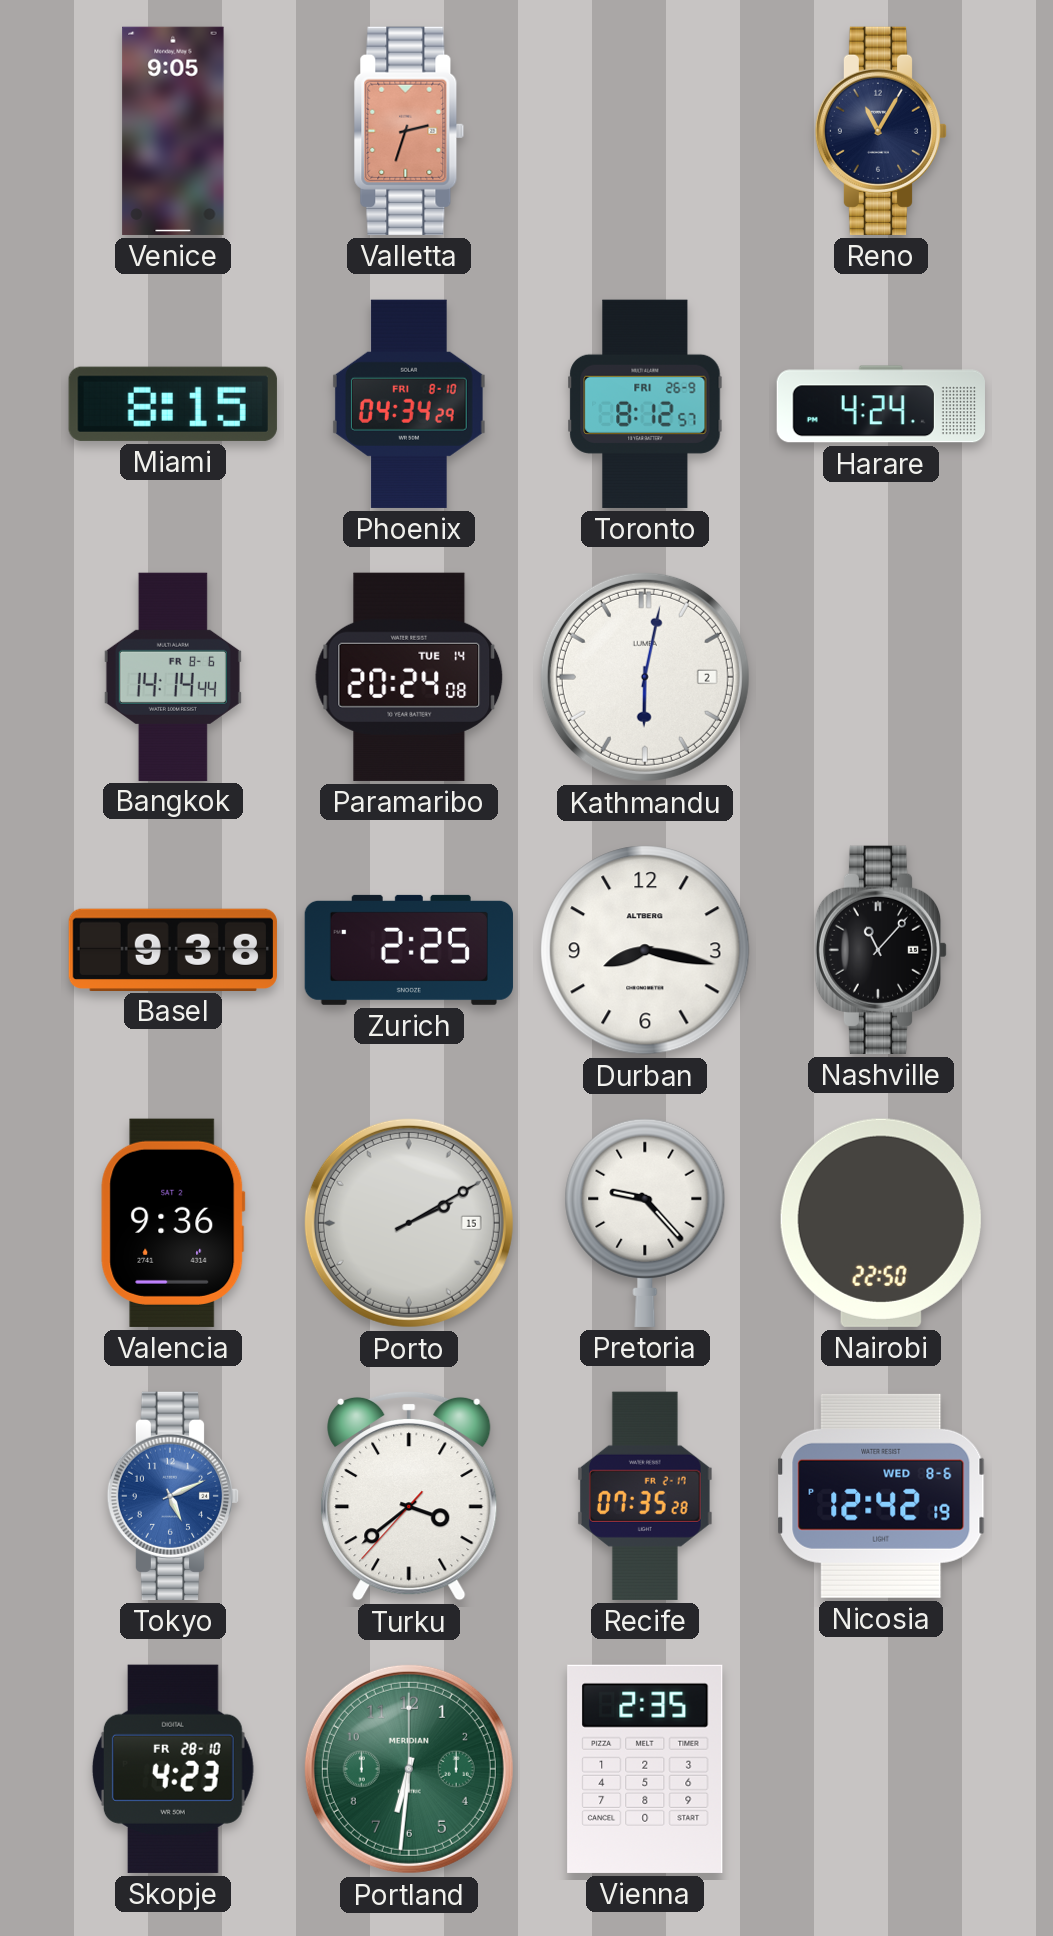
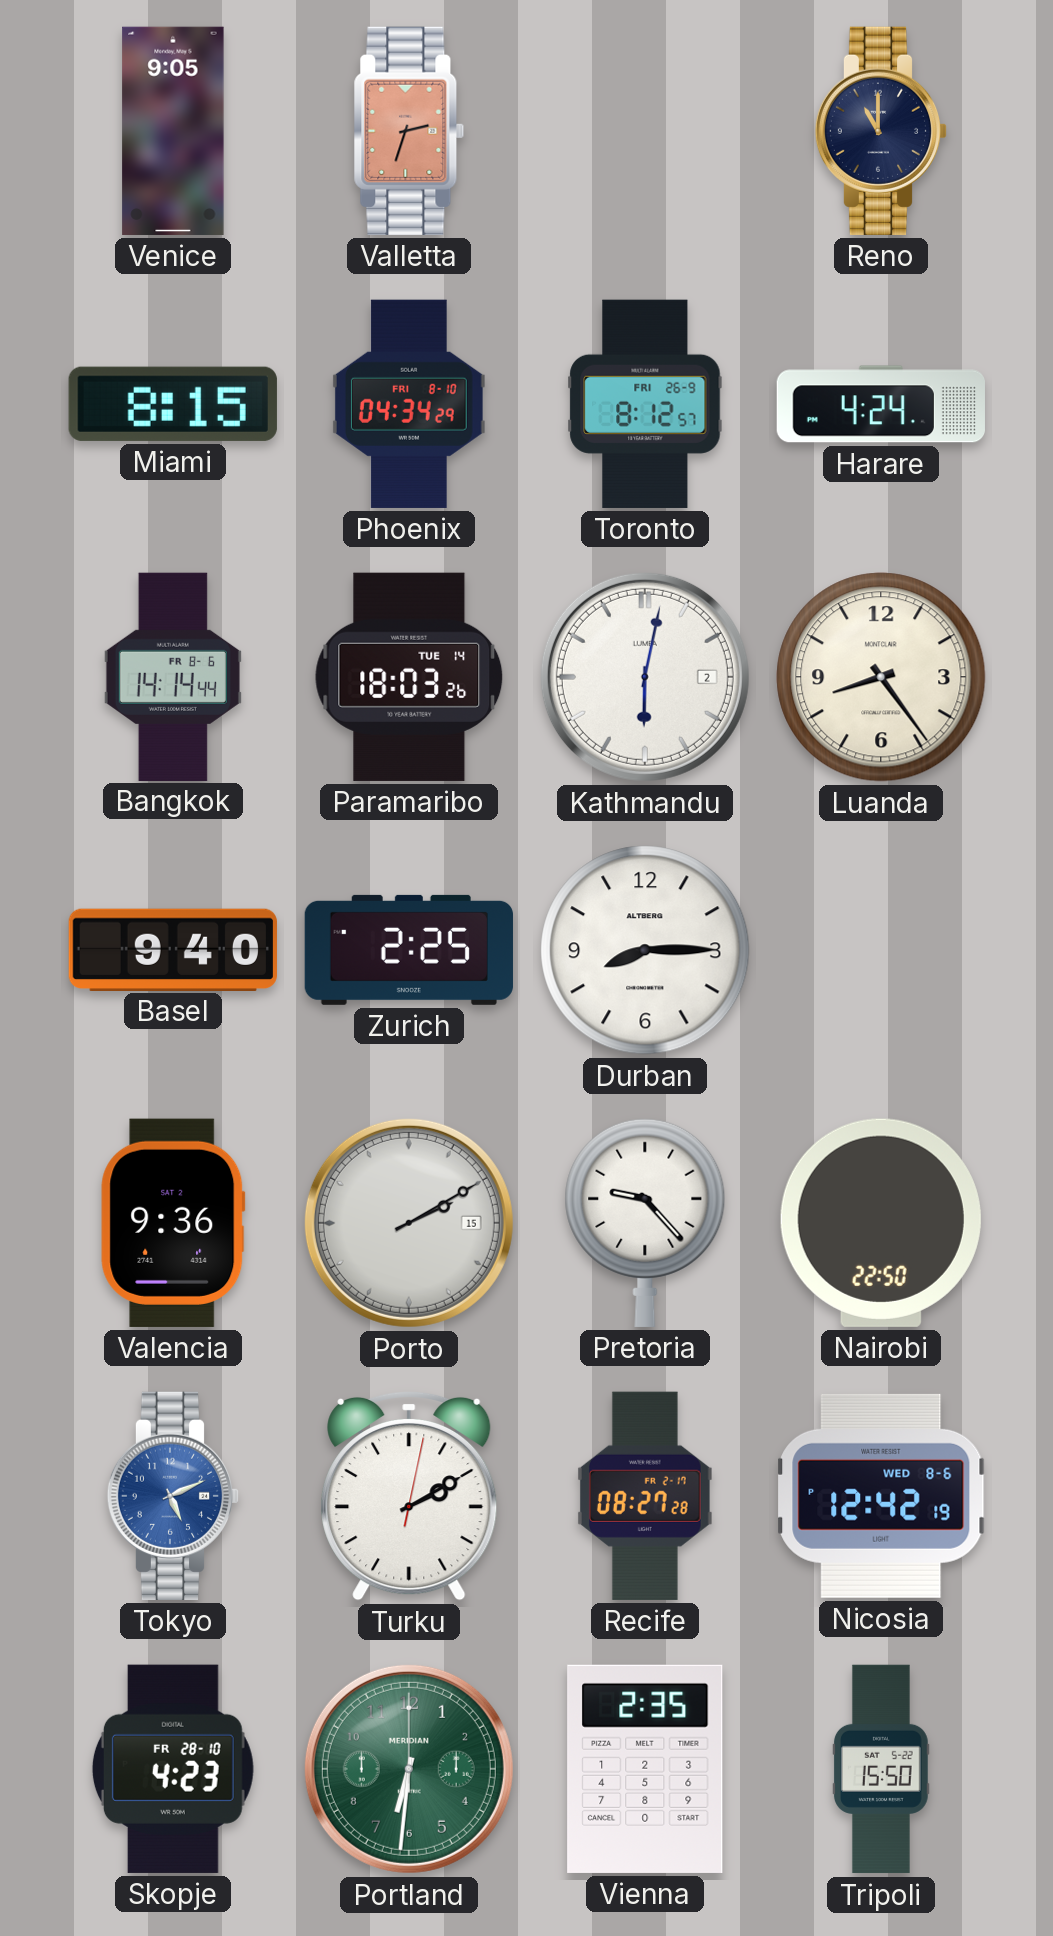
Reno: 11:05 -> 11:00 (881, 131)
Paramaribo: 20:24 -> 18:03 (409, 677)
Luanda: none -> 8:24 (881, 677)
Basel: 9:38 -> 9:40 (173, 949)
Durban: 8:17 -> 8:15 (645, 950)
Nashville: 11:07 -> none (881, 950)
Turku: 3:38 -> 2:10 (409, 1496)
Recife: 07:35 -> 08:27 (645, 1496)
Tripoli: none -> 15:50 (881, 1769)
